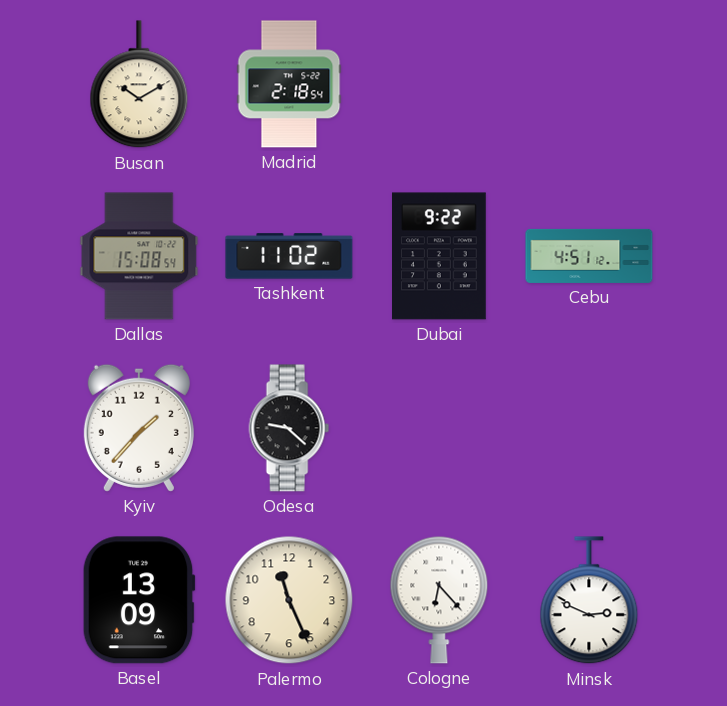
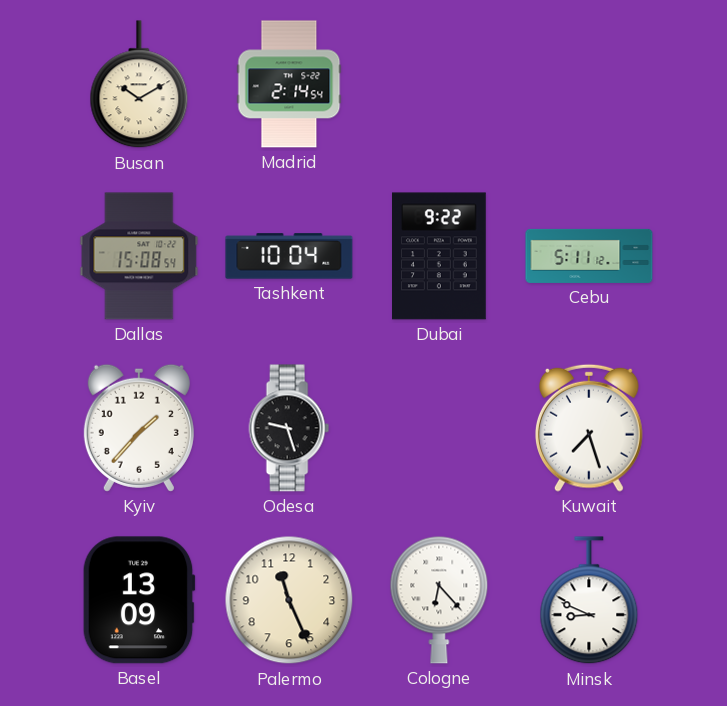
Madrid: 2:18 -> 2:14 (289, 84)
Tashkent: 11:02 -> 10:04 (289, 256)
Cebu: 4:51 -> 5:11 (589, 256)
Odesa: 9:22 -> 9:27 (289, 428)
Kuwait: none -> 7:27 (589, 428)
Minsk: 2:49 -> 8:49 (589, 601)
